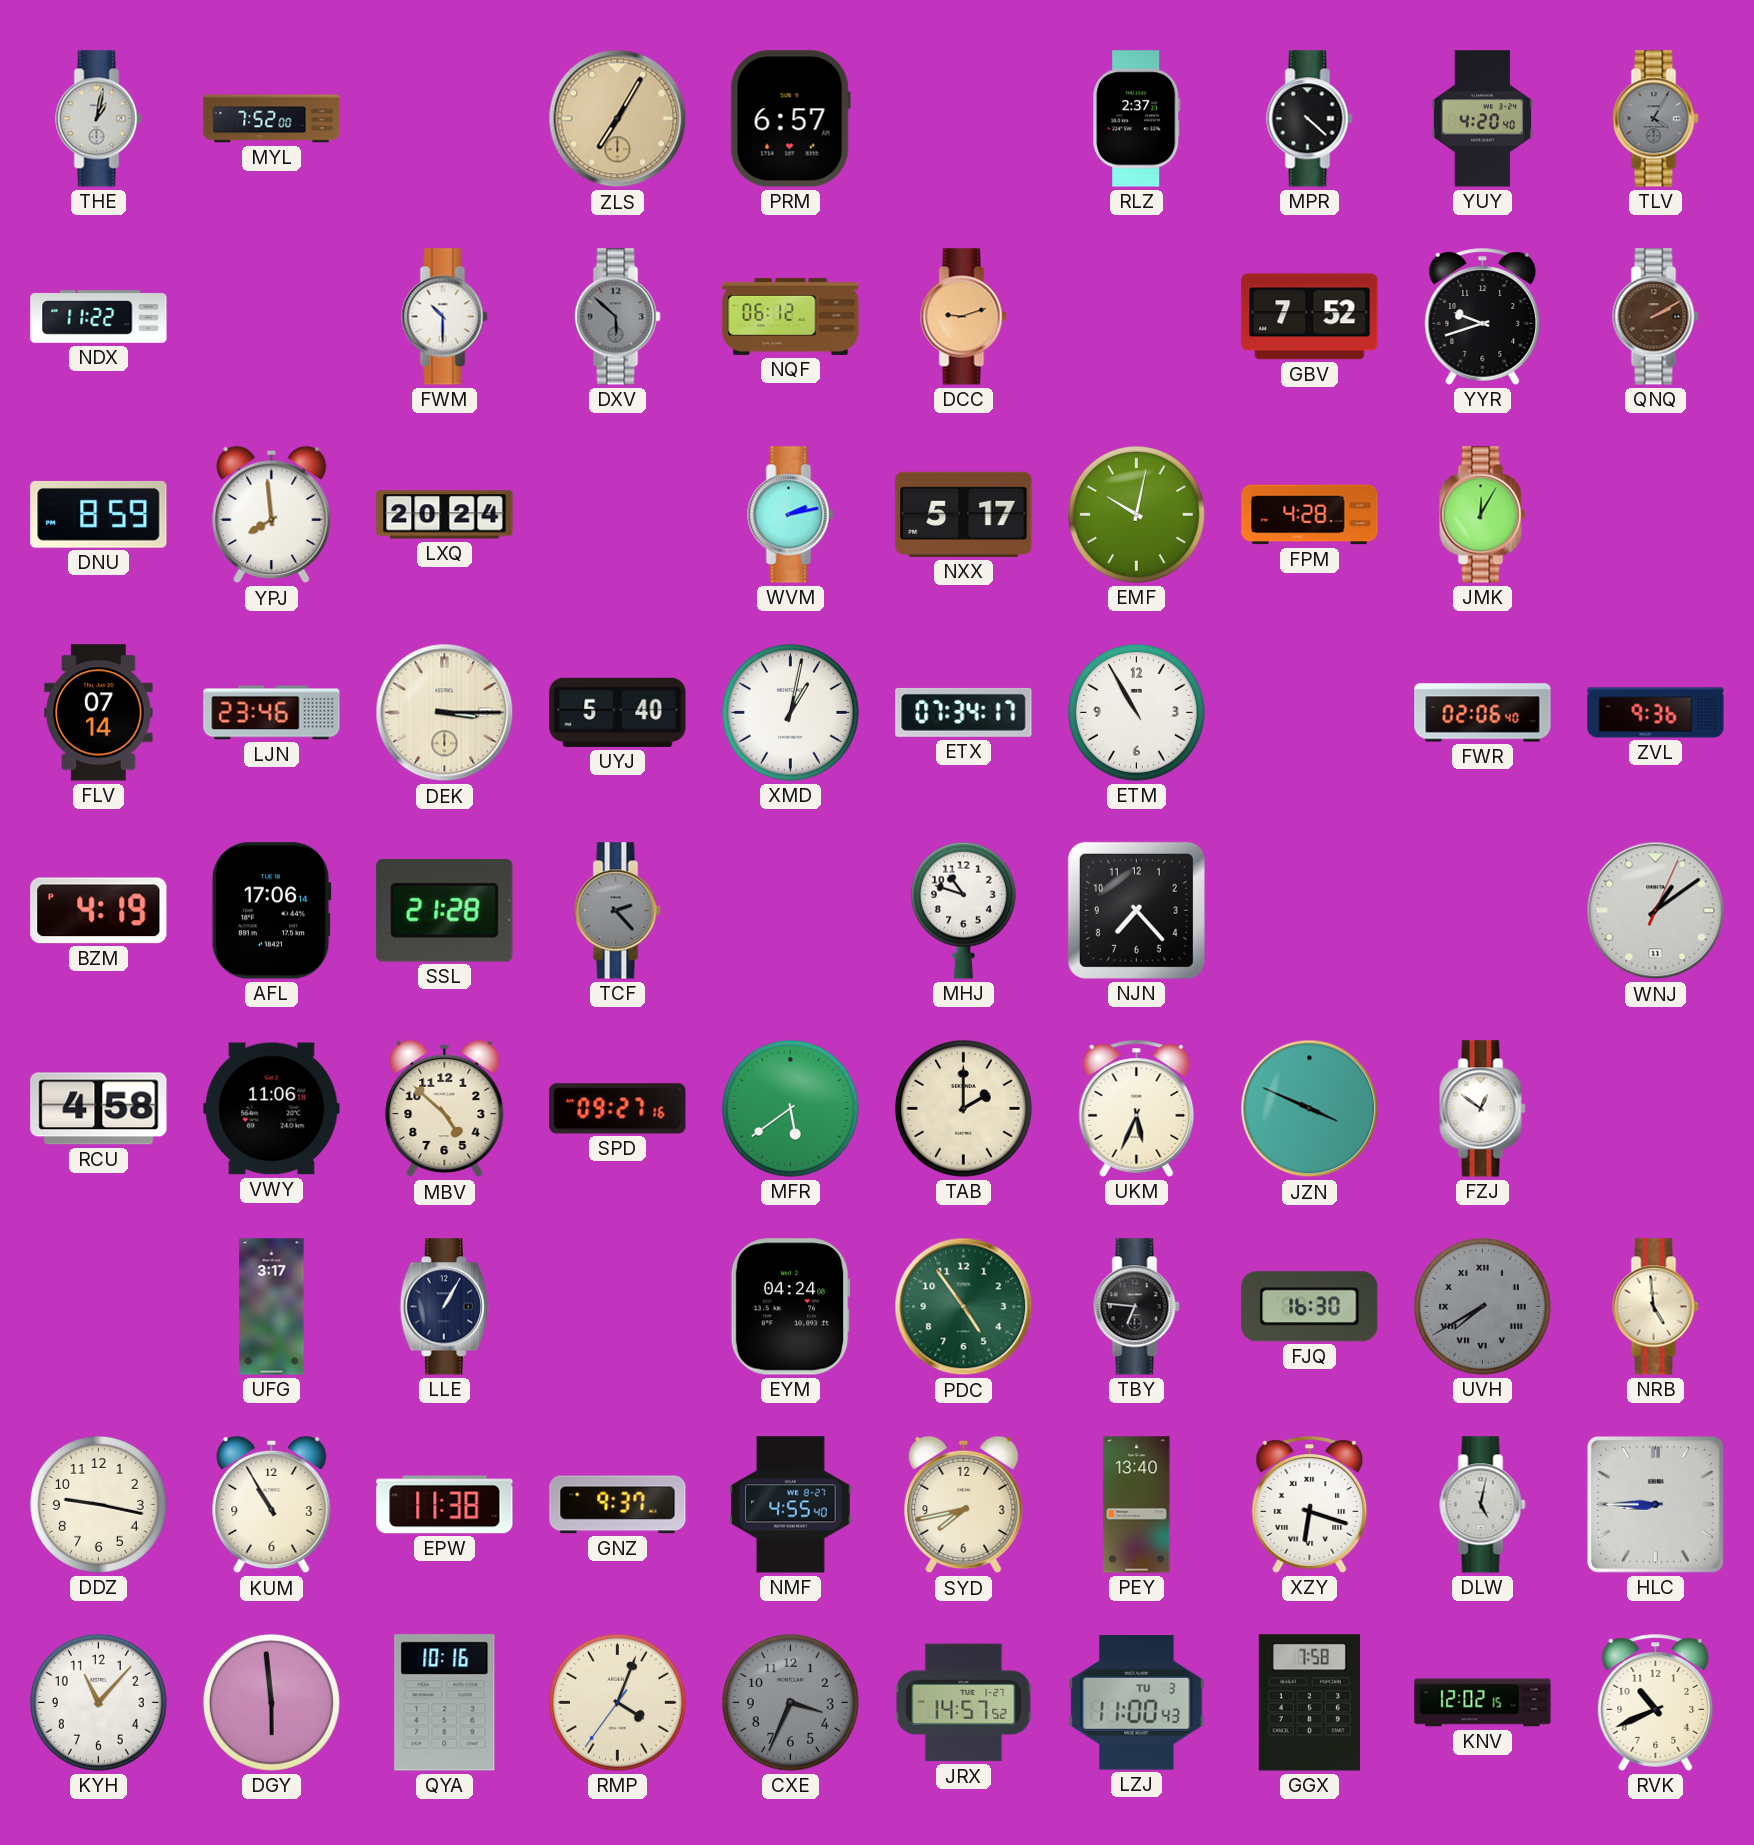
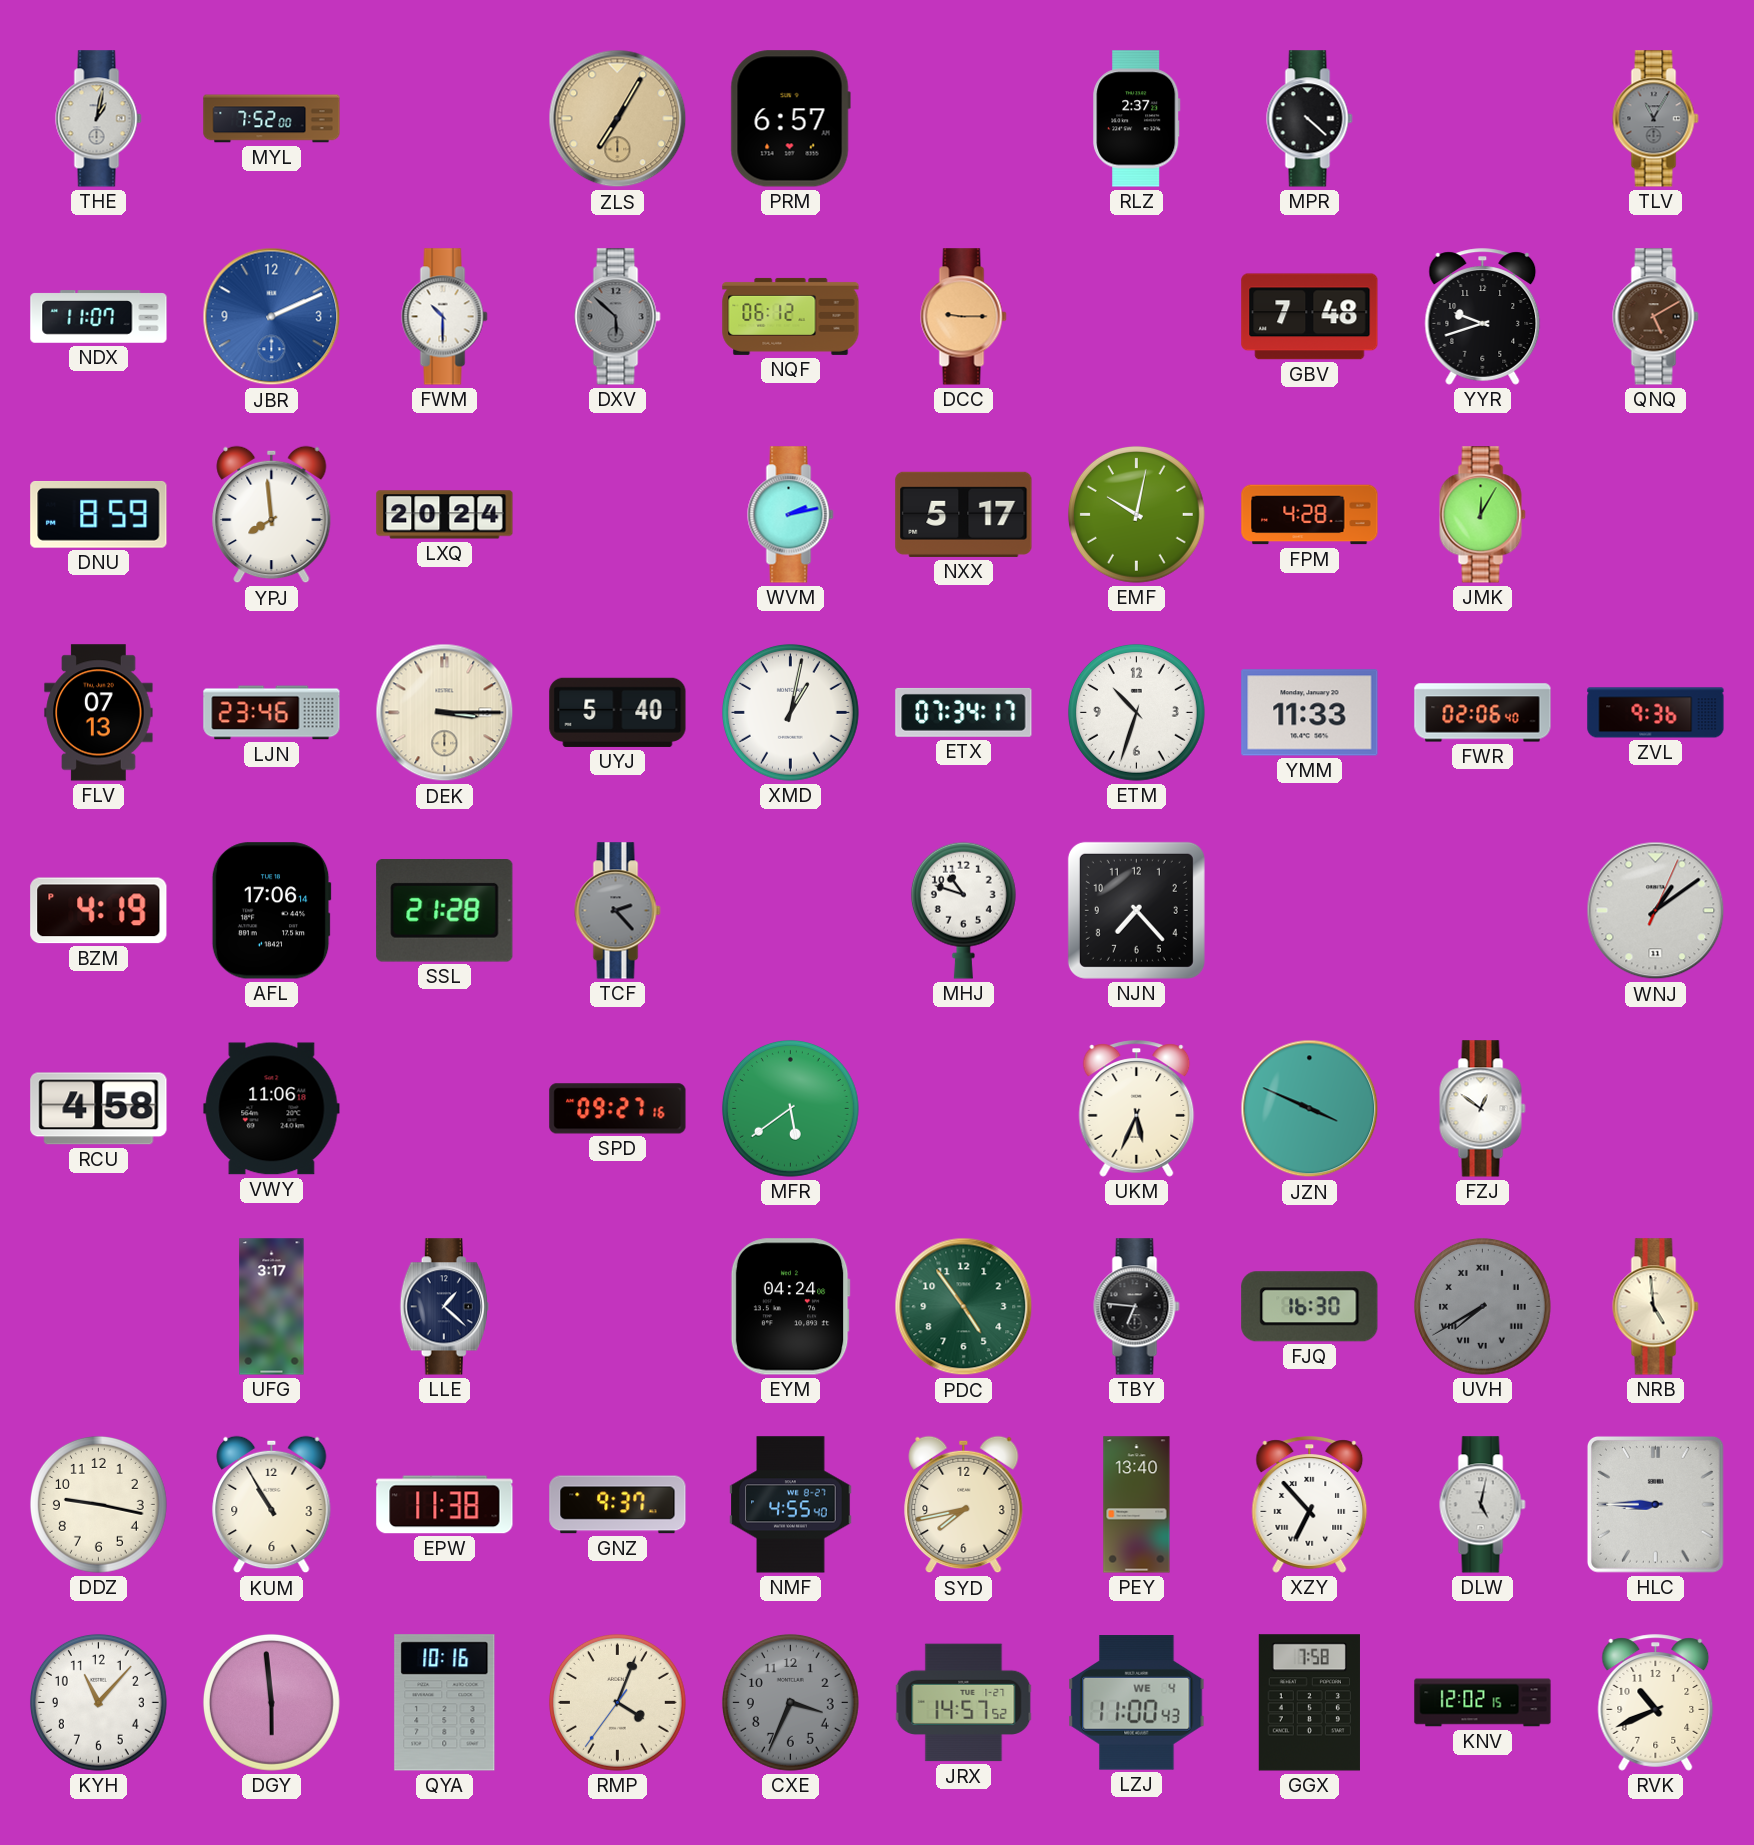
YUY: 4:20 -> none (1482, 119)
TLV: 4:05 -> 11:05 (1656, 119)
NDX: 11:22 -> 11:07 (99, 317)
JBR: none -> 2:11 (272, 317)
DCC: 9:12 -> 9:15 (964, 317)
GBV: 7:52 -> 7:48 (1310, 317)
QNQ: 2:10 -> 5:10 (1656, 317)
FLV: 07:14 -> 07:13 (99, 713)
ETM: 10:55 -> 10:33 (1136, 712)
YMM: none -> 11:33 (1310, 713)
MBV: 4:52 -> none (445, 1109)
TAB: 2:00 -> none (963, 1108)
LLE: 1:05 -> 1:22 (444, 1307)
XZY: 6:18 -> 6:53 (1310, 1505)
LZJ date: TU 3 -> WE 4 (1137, 1703)
